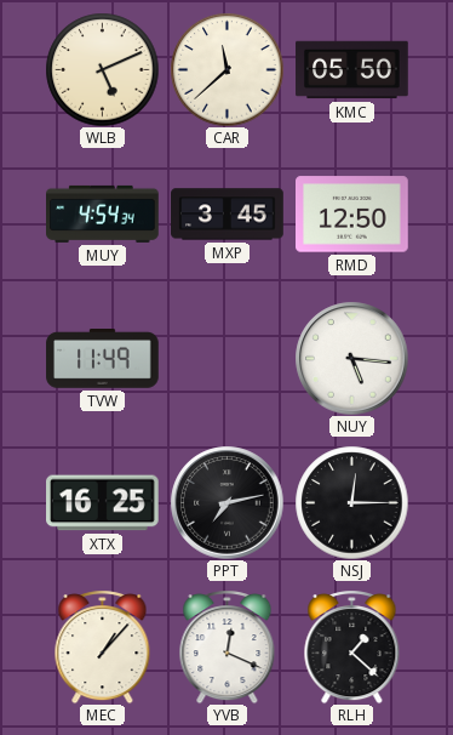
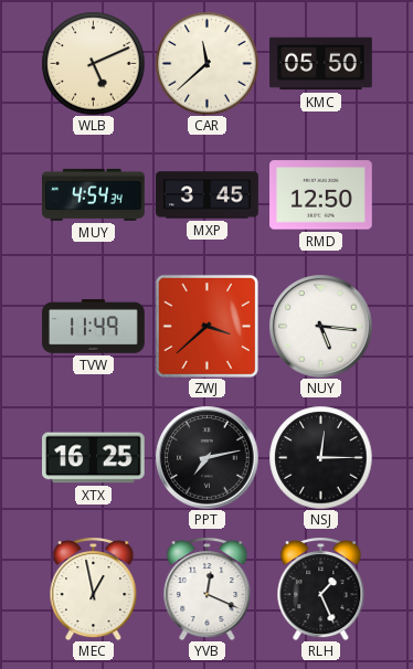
ZWJ: none -> 3:38 (206, 326)
MEC: 1:07 -> 12:58 (94, 588)
RLH: 1:22 -> 1:26 (321, 588)
